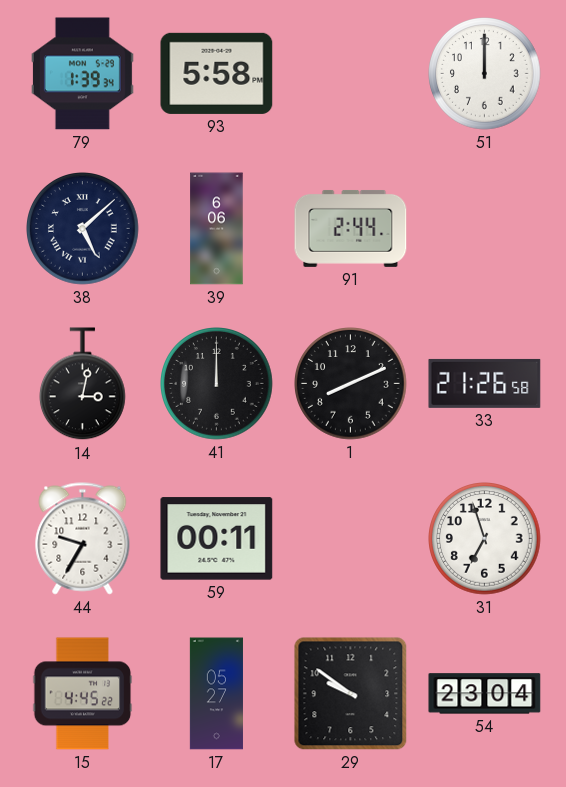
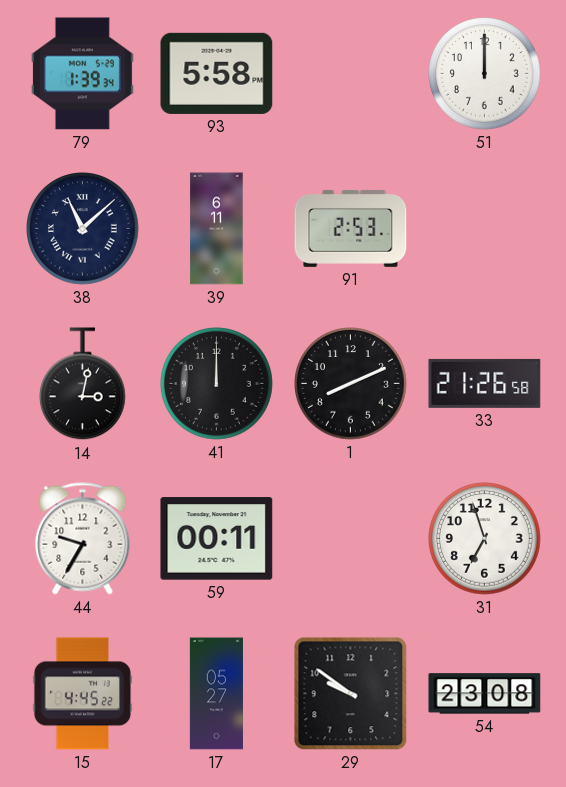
38: 5:08 -> 11:08 (83, 229)
39: 6:06 -> 6:11 (217, 229)
91: 2:44 -> 2:53 (351, 228)
54: 23:04 -> 23:08 (485, 694)
